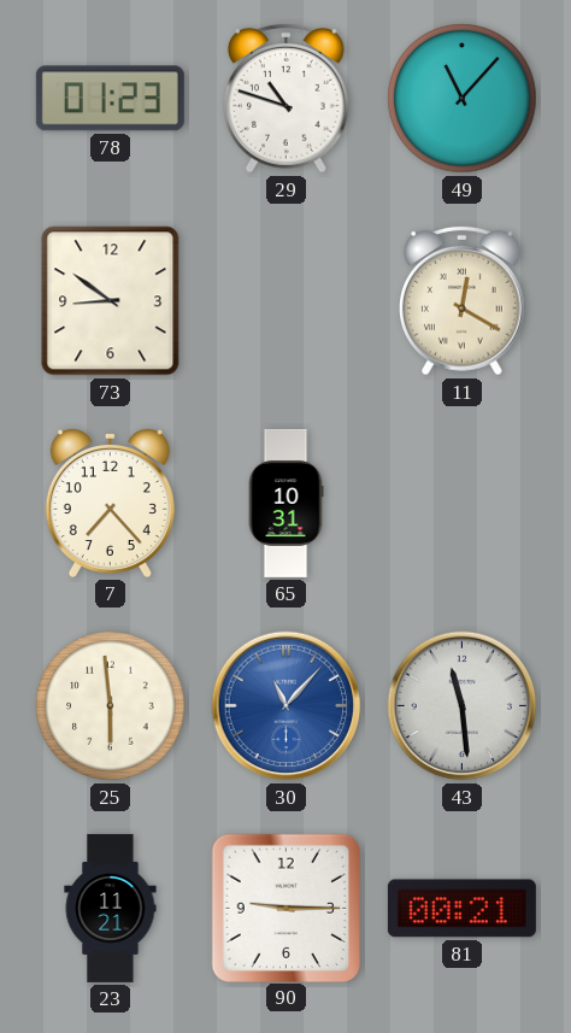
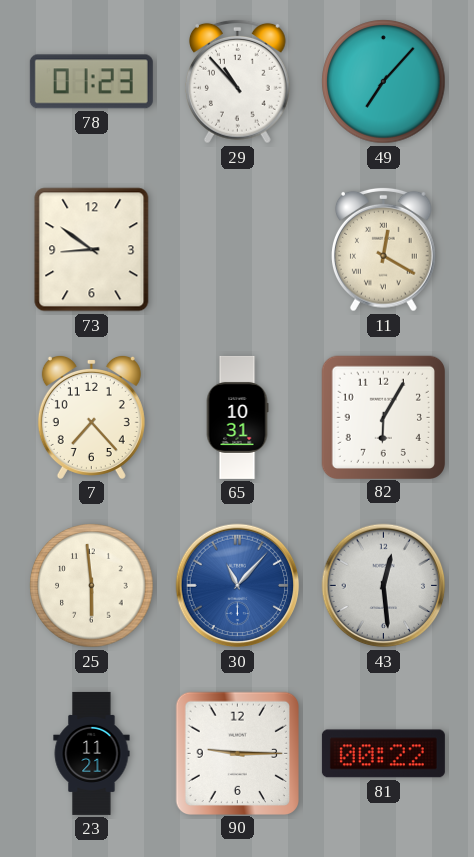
29: 10:48 -> 10:53 (238, 81)
49: 11:07 -> 7:07 (384, 82)
82: none -> 6:05 (383, 417)
43: 11:29 -> 12:29 (384, 586)
81: 00:21 -> 00:22 (383, 754)
